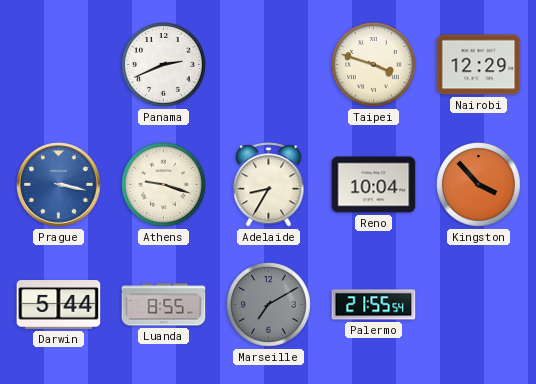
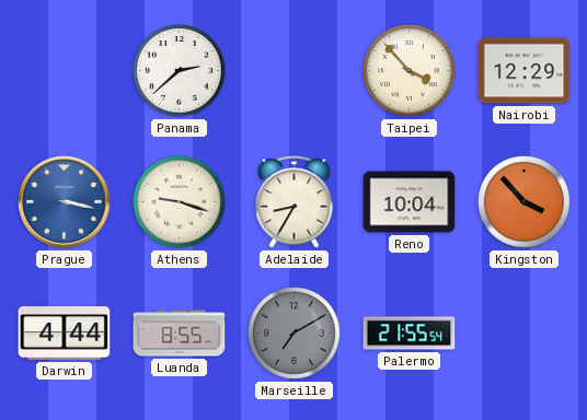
Panama: 2:41 -> 2:38 (180, 71)
Taipei: 3:48 -> 3:53 (410, 71)
Darwin: 5:44 -> 4:44 (65, 334)
